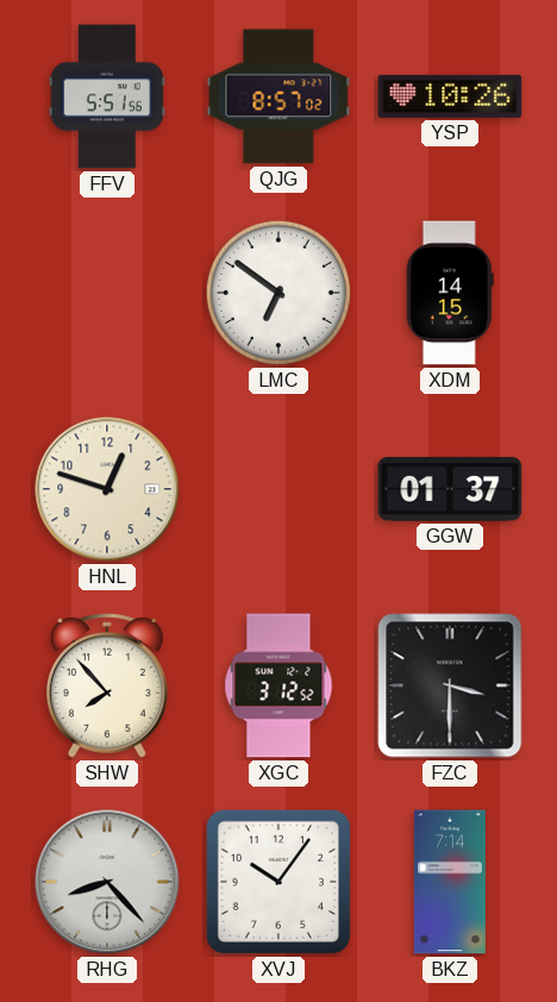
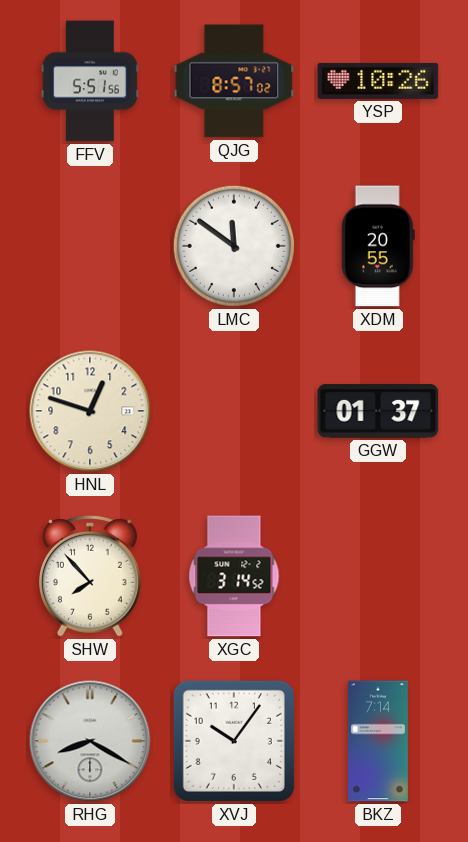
LMC: 6:51 -> 11:51 (234, 246)
XDM: 14:15 -> 20:55 (378, 246)
XGC: 3:12 -> 3:14 (234, 576)
FZC: 3:30 -> none (450, 685)
RHG: 8:23 -> 8:20 (90, 741)
